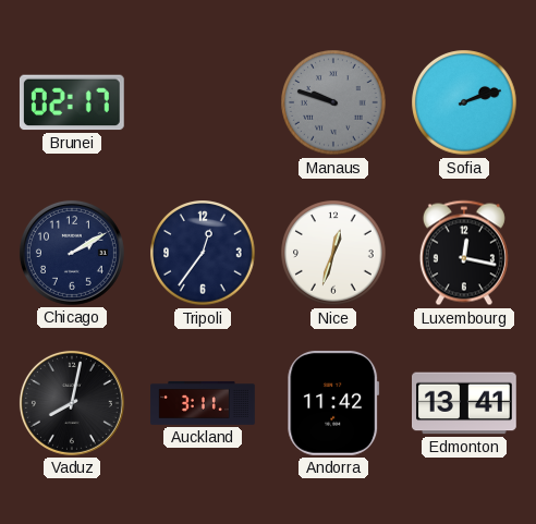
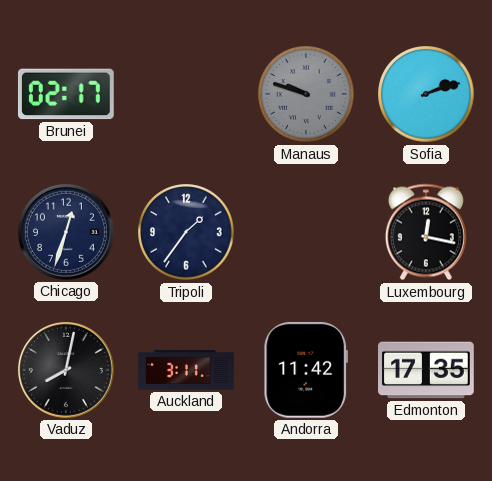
Chicago: 2:10 -> 12:33 (66, 232)
Tripoli: 12:36 -> 1:36 (186, 232)
Nice: 12:33 -> none (333, 253)
Edmonton: 13:41 -> 17:35 (427, 370)
